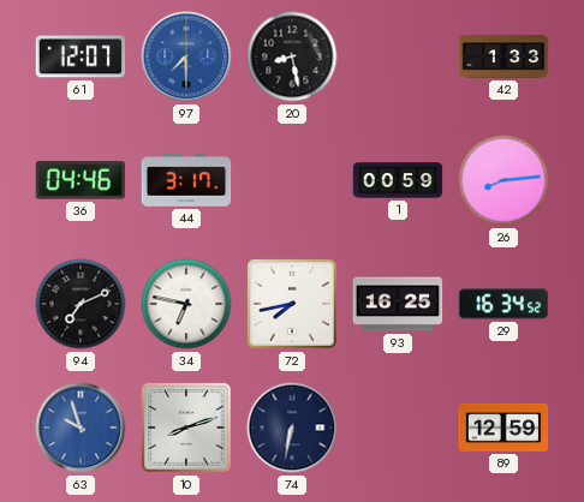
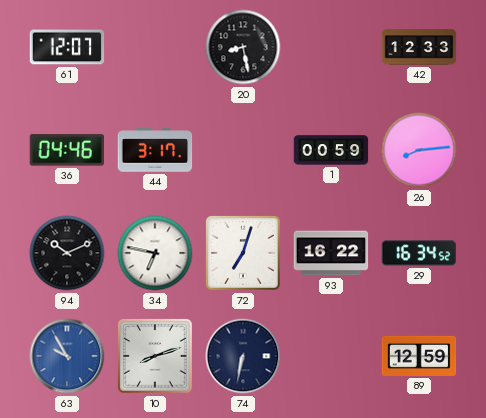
97: 7:30 -> none (186, 56)
42: 1:33 -> 12:33 (419, 47)
94: 7:11 -> 10:11 (67, 253)
72: 7:43 -> 7:03 (244, 254)
93: 16:25 -> 16:22 (331, 253)
63: 9:57 -> 9:55 (67, 356)
